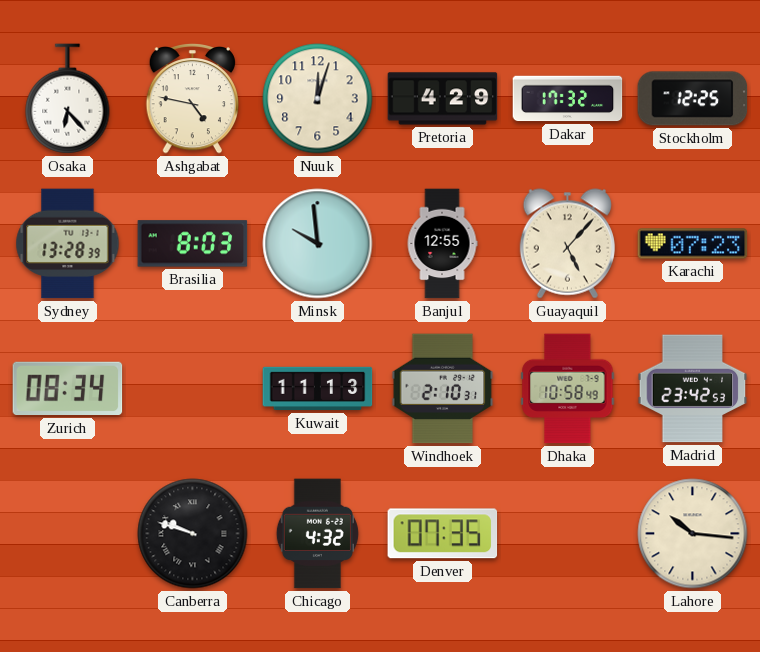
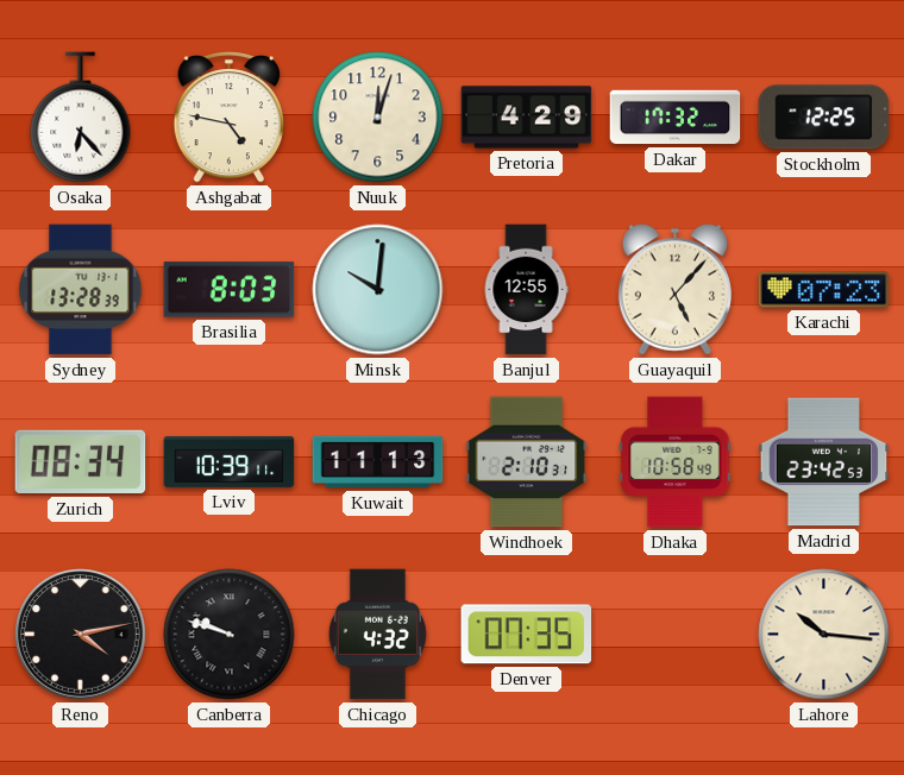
Minsk: 9:59 -> 10:01 (378, 290)
Lviv: none -> 10:39 (230, 461)
Reno: none -> 4:13 (81, 635)
